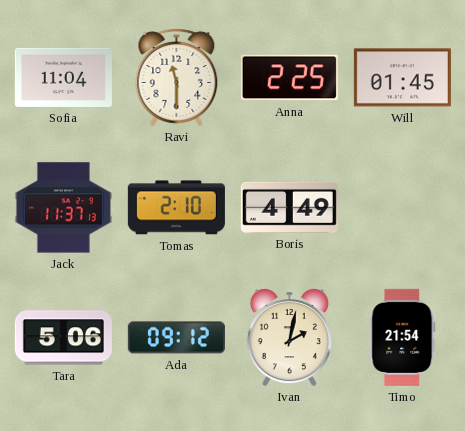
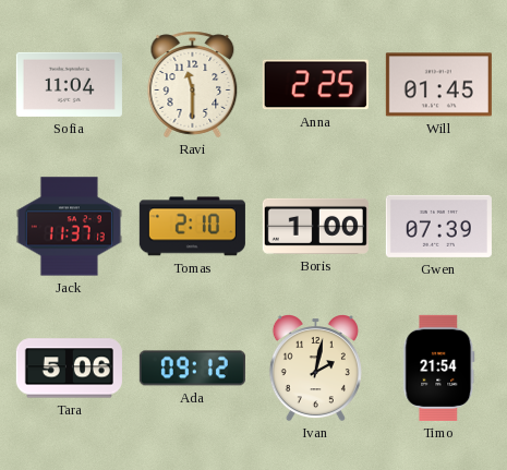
Boris: 4:49 -> 1:00 (315, 226)
Gwen: none -> 07:39 (438, 226)
